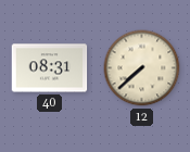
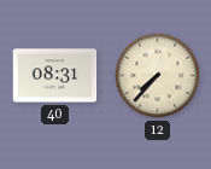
12: 7:38 -> 7:37 (158, 76)
